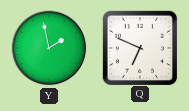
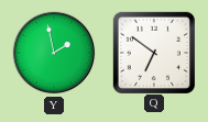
Q: 6:49 -> 6:51 (153, 52)
